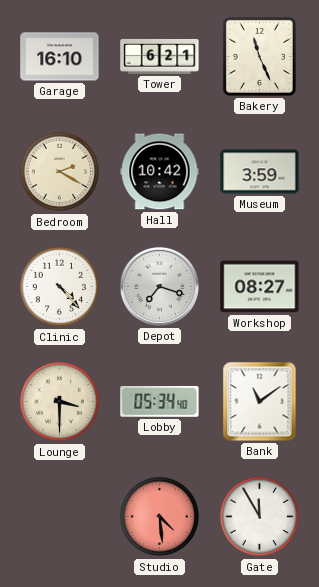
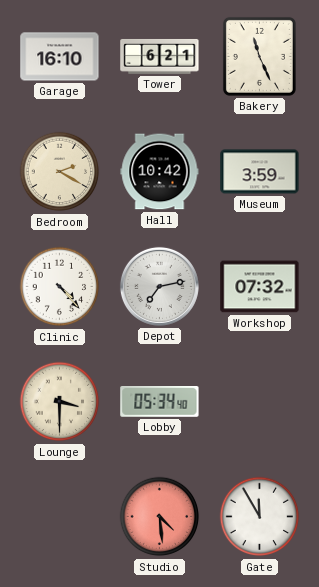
Depot: 7:18 -> 7:13 (159, 286)
Workshop: 08:27 -> 07:32 (260, 287)
Bank: 11:09 -> none (260, 402)
